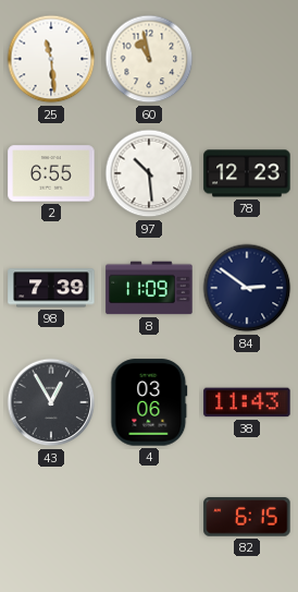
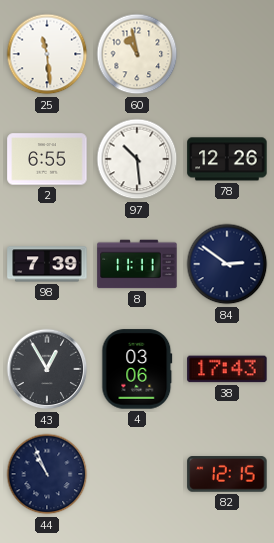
78: 12:23 -> 12:26 (227, 159)
8: 11:09 -> 11:11 (137, 264)
38: 11:43 -> 17:43 (227, 369)
44: none -> 10:56 (47, 474)
82: 6:15 -> 12:15 (227, 474)
